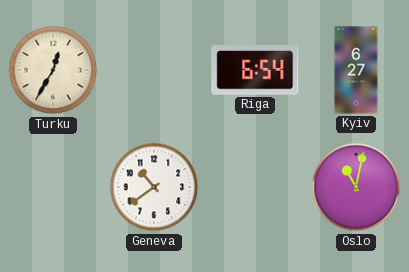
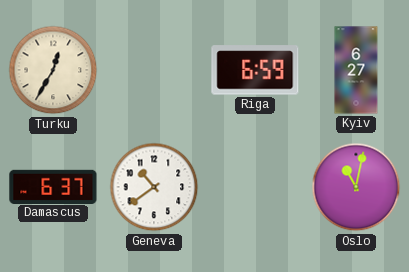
Riga: 6:54 -> 6:59 (255, 70)
Damascus: none -> 6:37 (53, 186)
